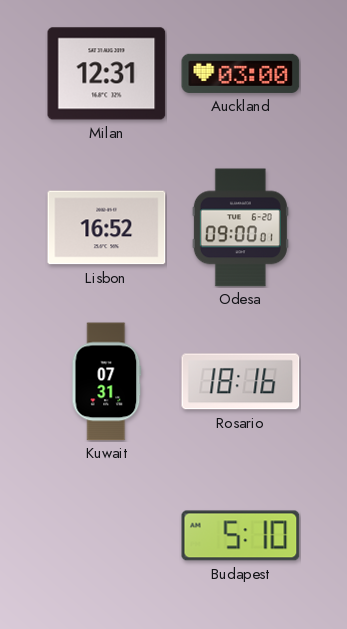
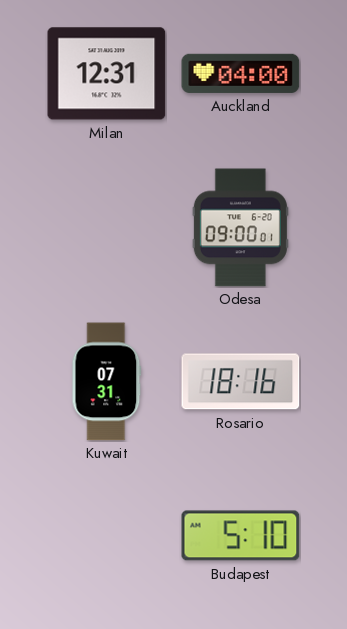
Auckland: 03:00 -> 04:00 (241, 73)
Lisbon: 16:52 -> none (107, 228)
